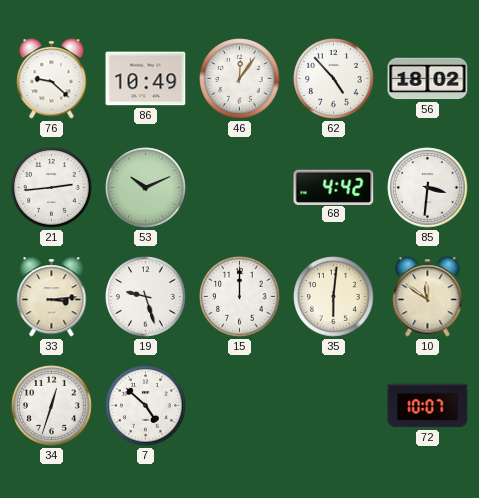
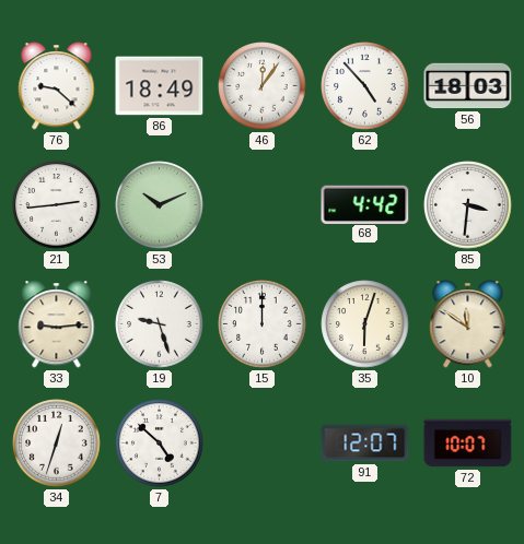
86: 10:49 -> 18:49 (160, 86)
56: 18:02 -> 18:03 (468, 86)
33: 3:14 -> 9:14 (57, 324)
35: 6:01 -> 6:03 (365, 324)
91: none -> 12:07 (365, 444)
